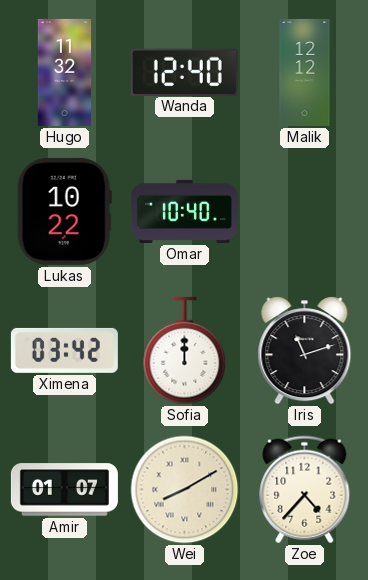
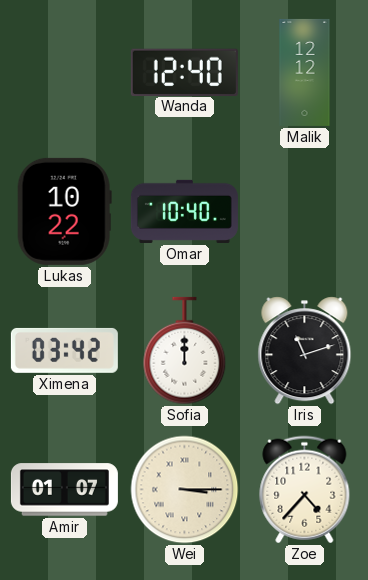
Hugo: 11:32 -> none (65, 72)
Wei: 8:10 -> 3:15 (185, 490)
